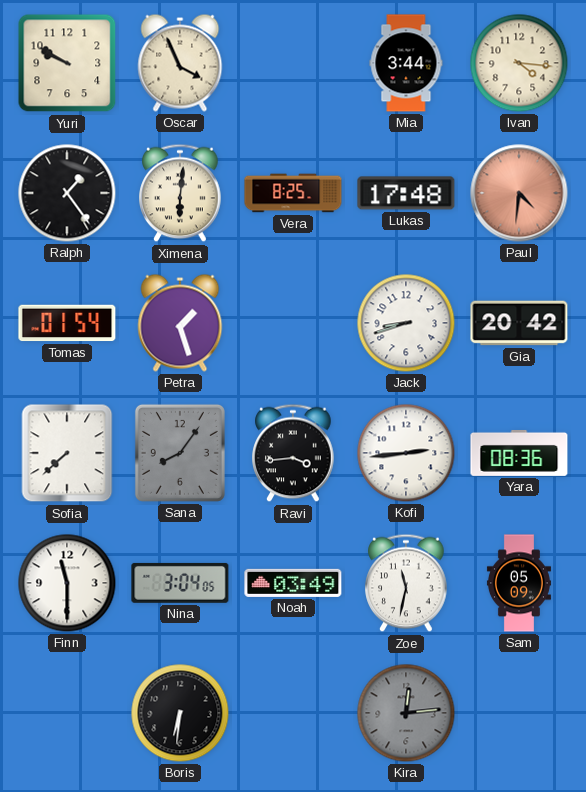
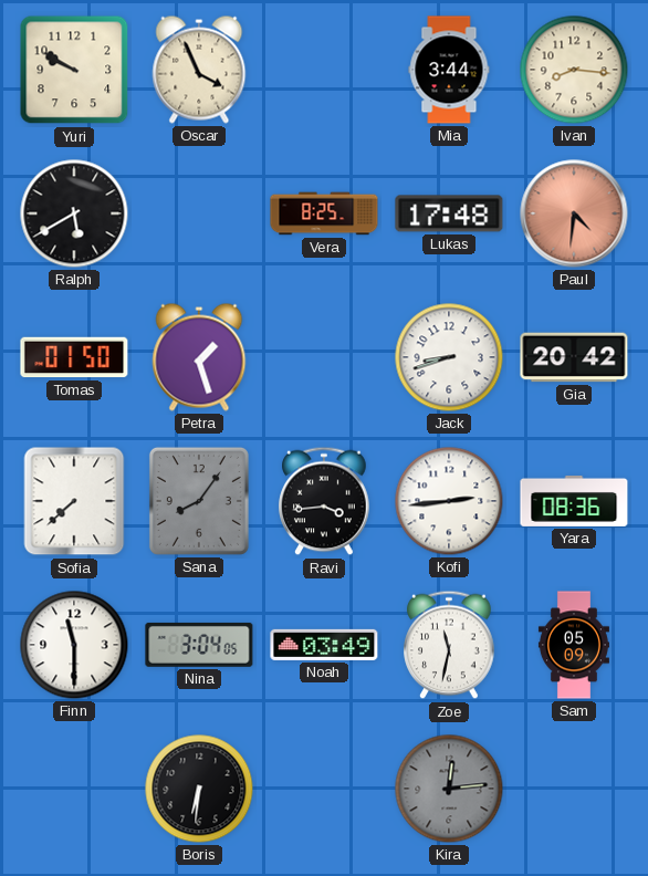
Ivan: 4:16 -> 8:16 (574, 70)
Ralph: 1:24 -> 5:40 (74, 213)
Ximena: 6:01 -> none (180, 193)
Tomas: 01:54 -> 01:50 (74, 357)
